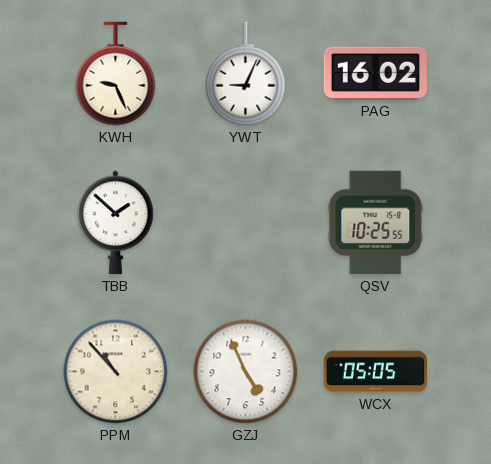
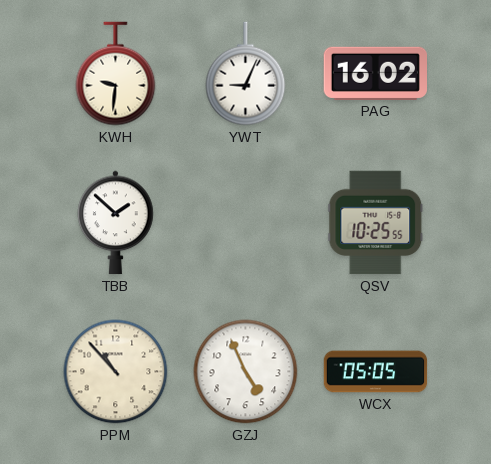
KWH: 9:26 -> 9:31 (116, 74)
